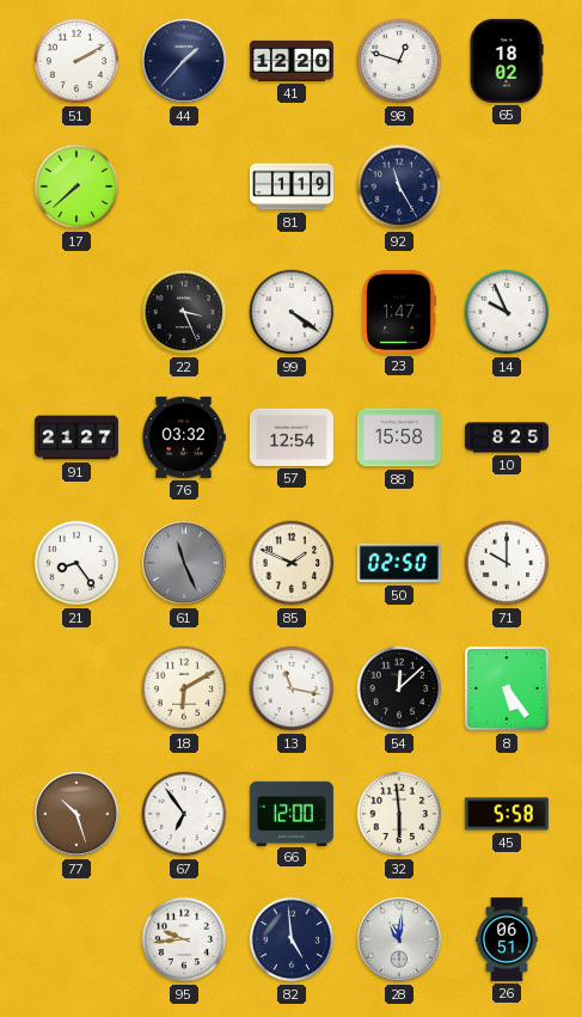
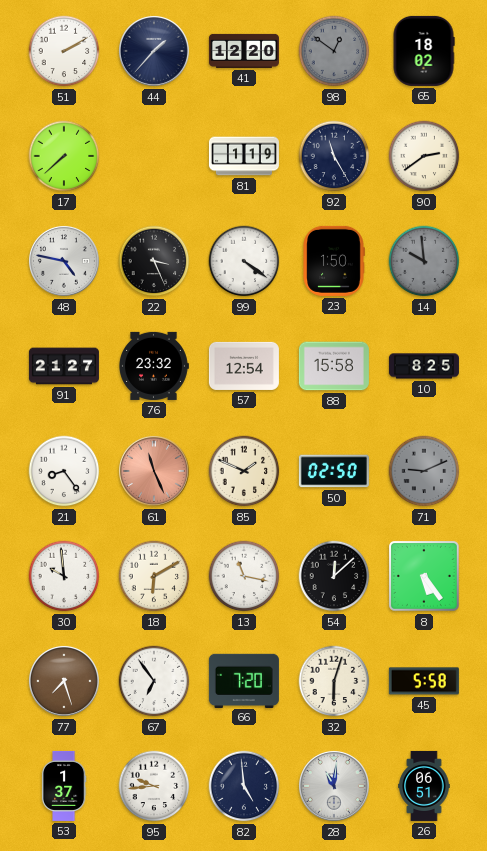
98: 12:48 -> 12:51 (334, 51)
98 dial: white -> grey (334, 51)
90: none -> 2:39 (424, 156)
48: none -> 4:47 (64, 261)
23: 1:47 -> 1:50 (334, 261)
14: 9:56 -> 9:59 (424, 261)
14 dial: white -> grey (424, 261)
76: 03:32 -> 23:32 (154, 366)
61 dial: grey -> salmon (154, 471)
71: 10:00 -> 9:11 (424, 471)
71 dial: white -> grey (424, 471)
30: none -> 9:59 (64, 576)
77: 10:27 -> 7:27 (64, 681)
66: 12:00 -> 7:20 (244, 680)
32: 5:59 -> 6:03 (334, 681)
53: none -> 1:37 (64, 786)
